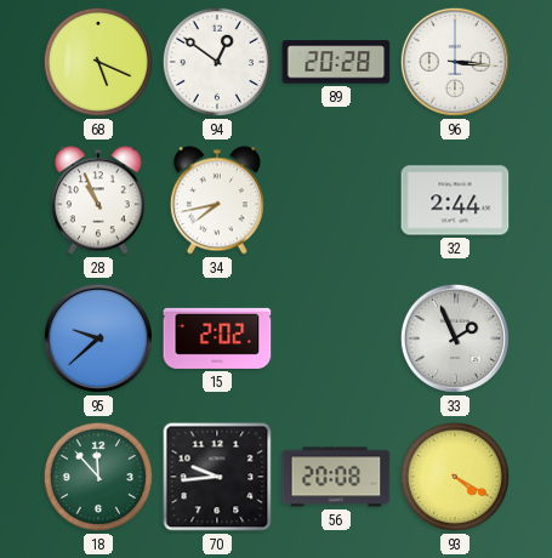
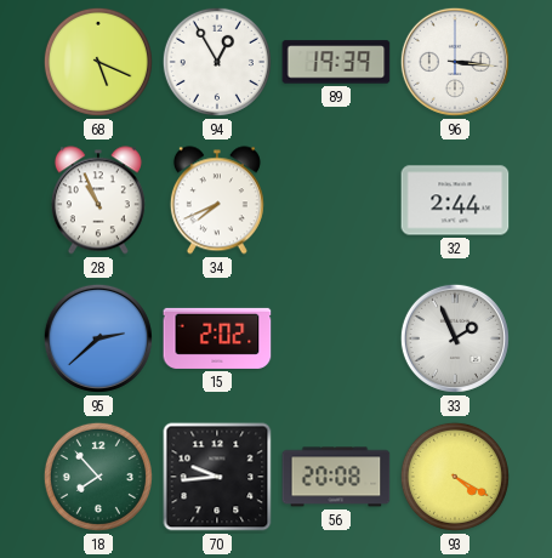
94: 12:51 -> 12:55 (217, 62)
89: 20:28 -> 19:39 (336, 62)
34: 7:43 -> 7:41 (217, 200)
95: 9:38 -> 2:38 (98, 338)
18: 11:53 -> 7:53 (98, 477)
